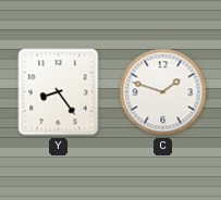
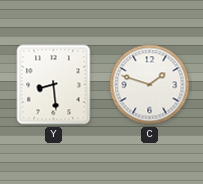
Y: 8:24 -> 8:29 (54, 85)
